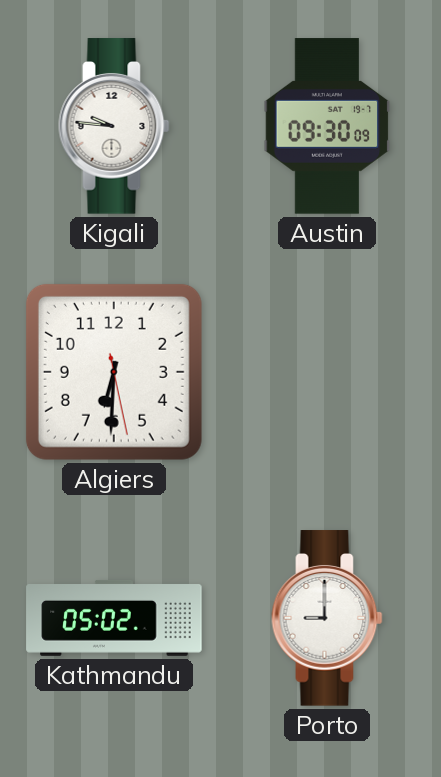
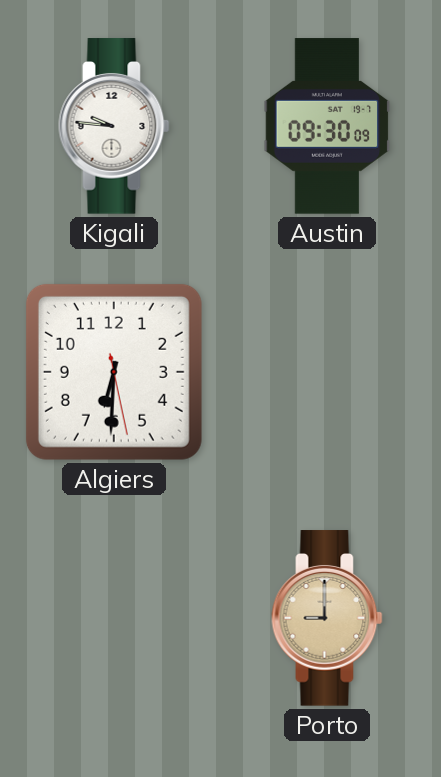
Kathmandu: 05:02 -> none (114, 618)
Porto dial: white -> champagne (327, 618)
